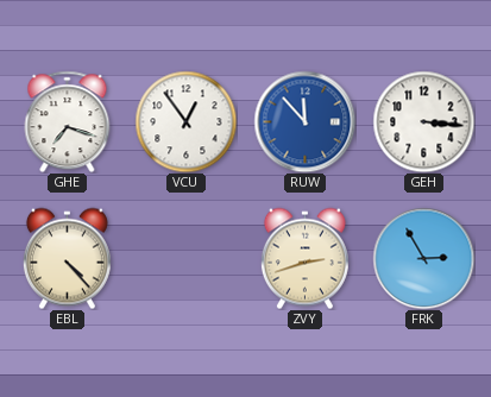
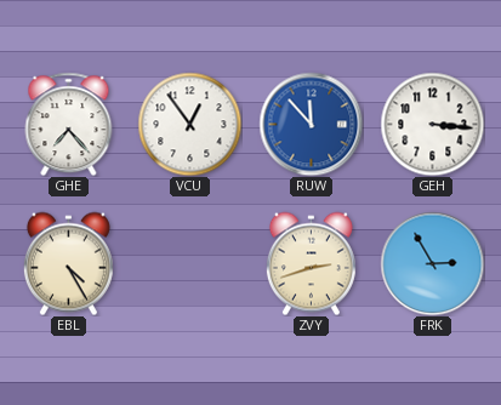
GHE: 7:18 -> 7:23 (69, 124)
EBL: 4:23 -> 4:25 (68, 263)
